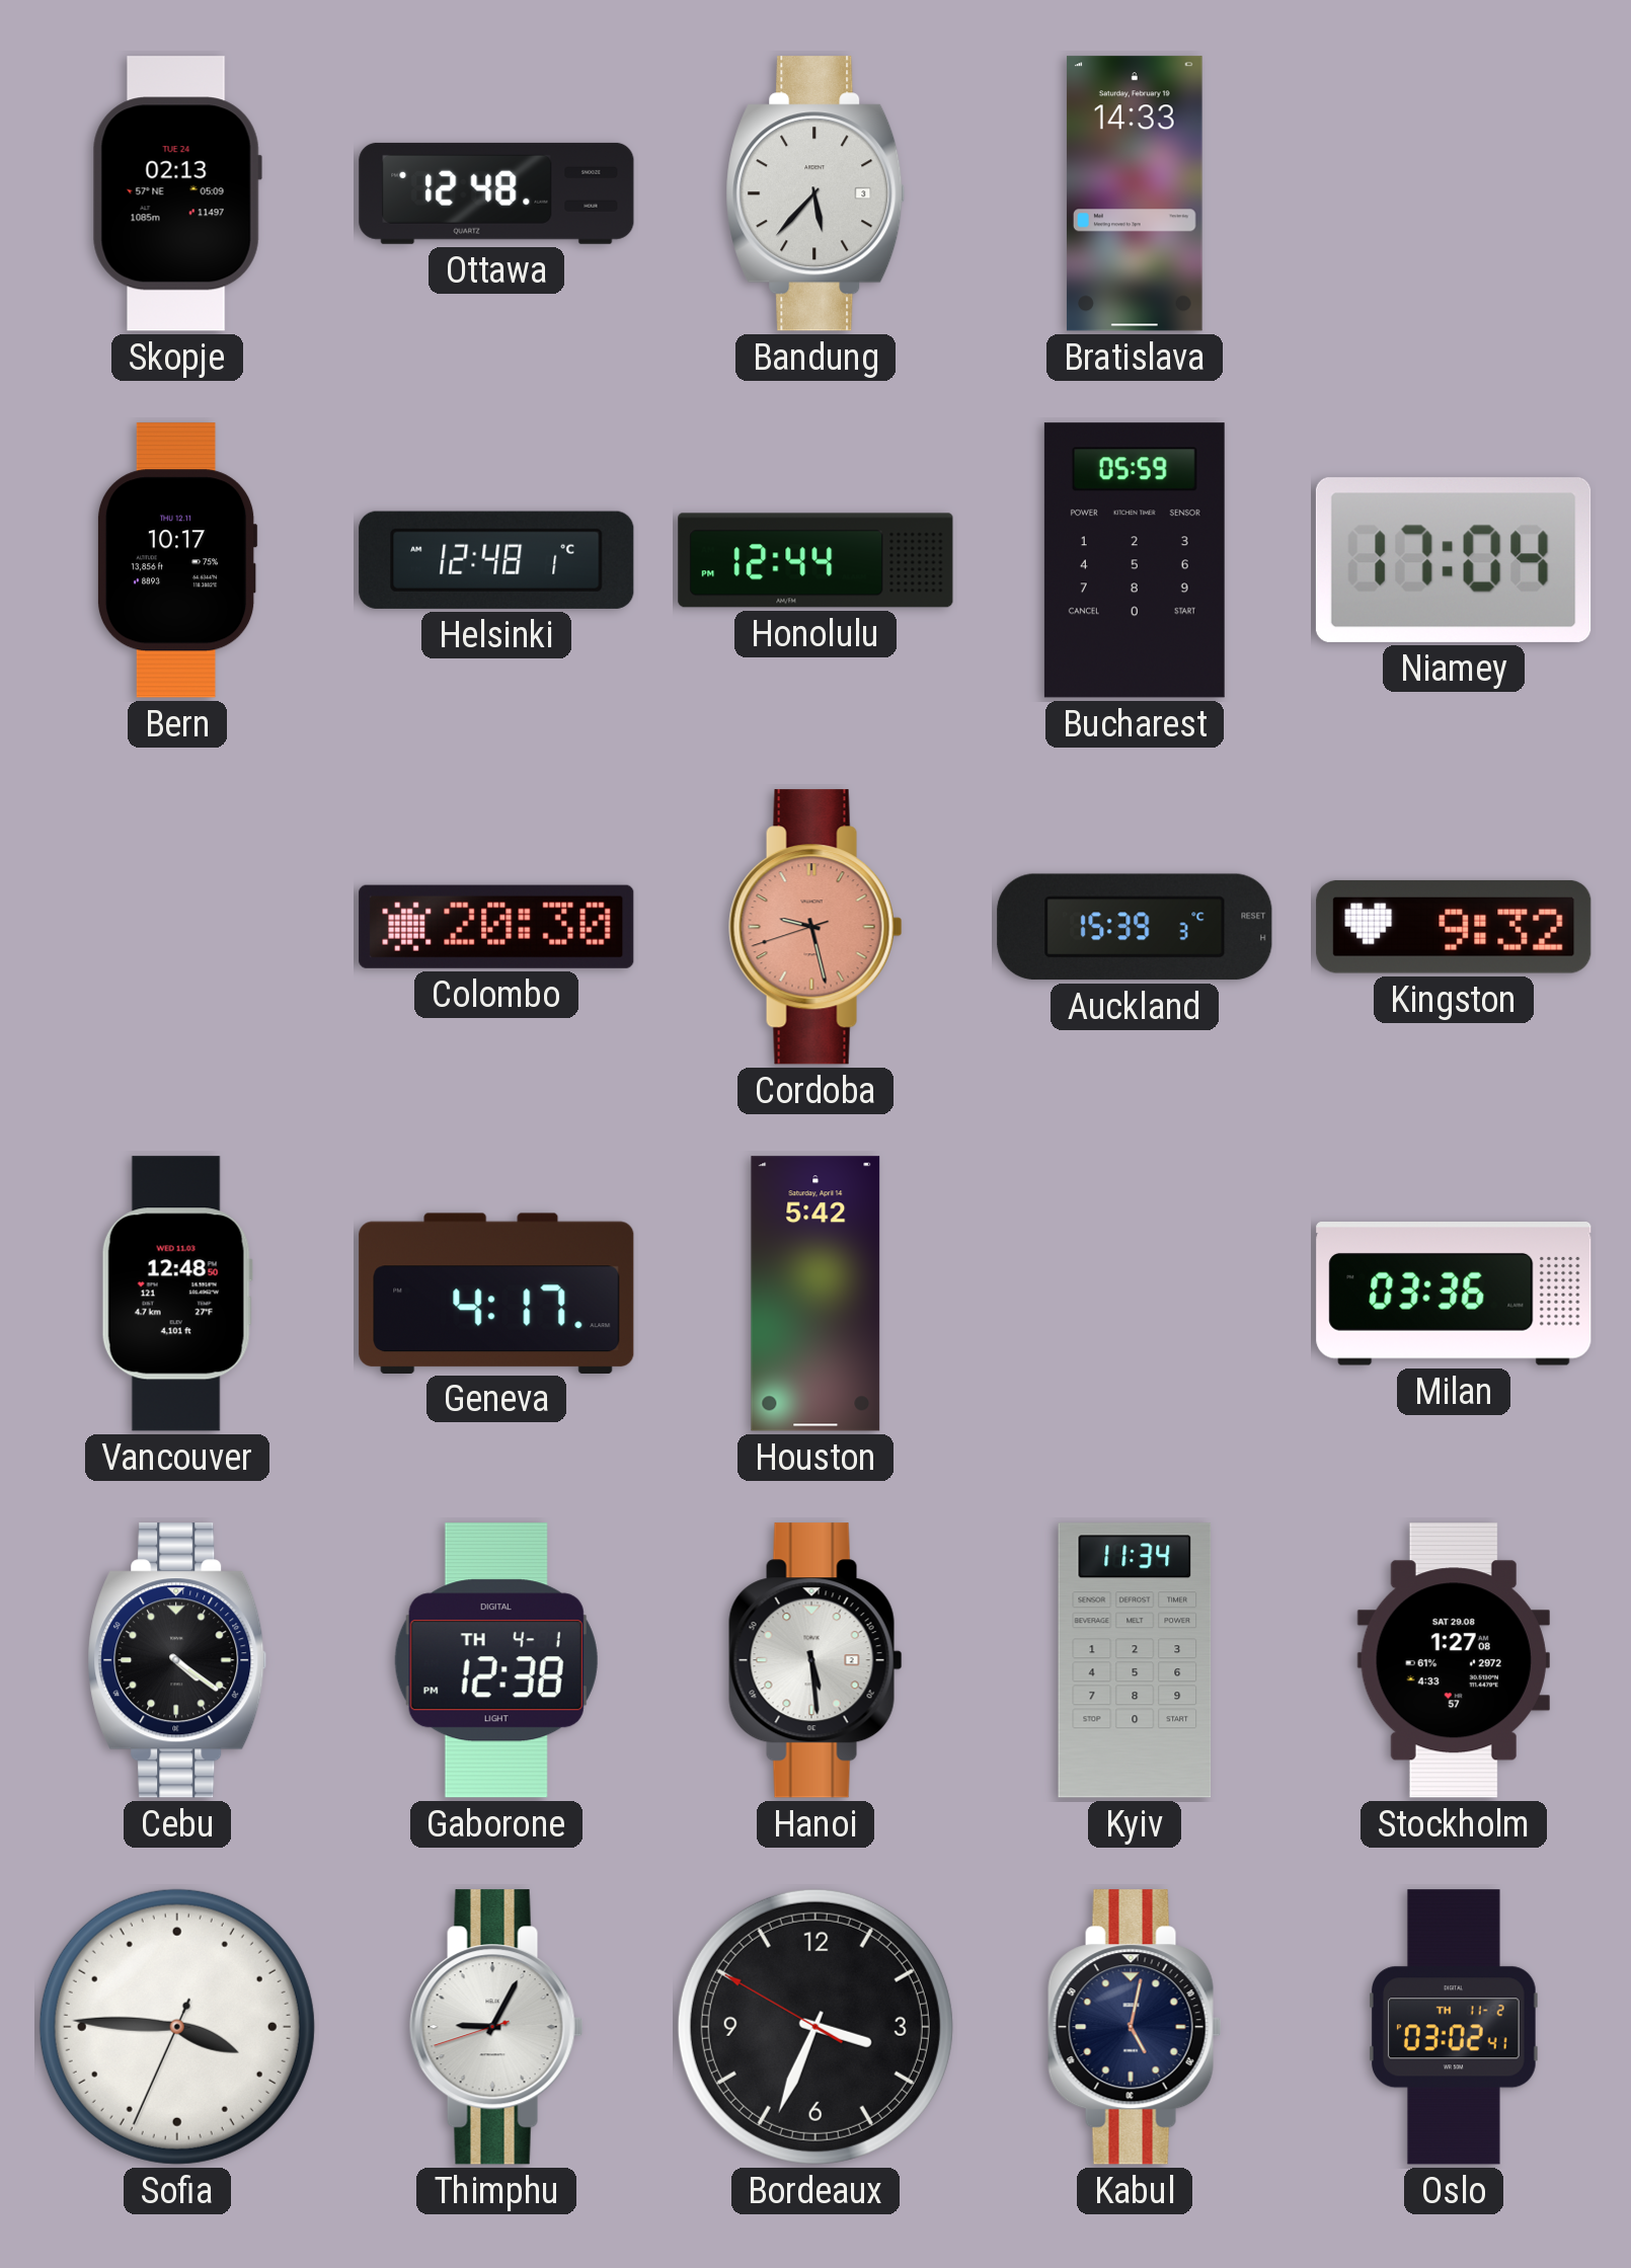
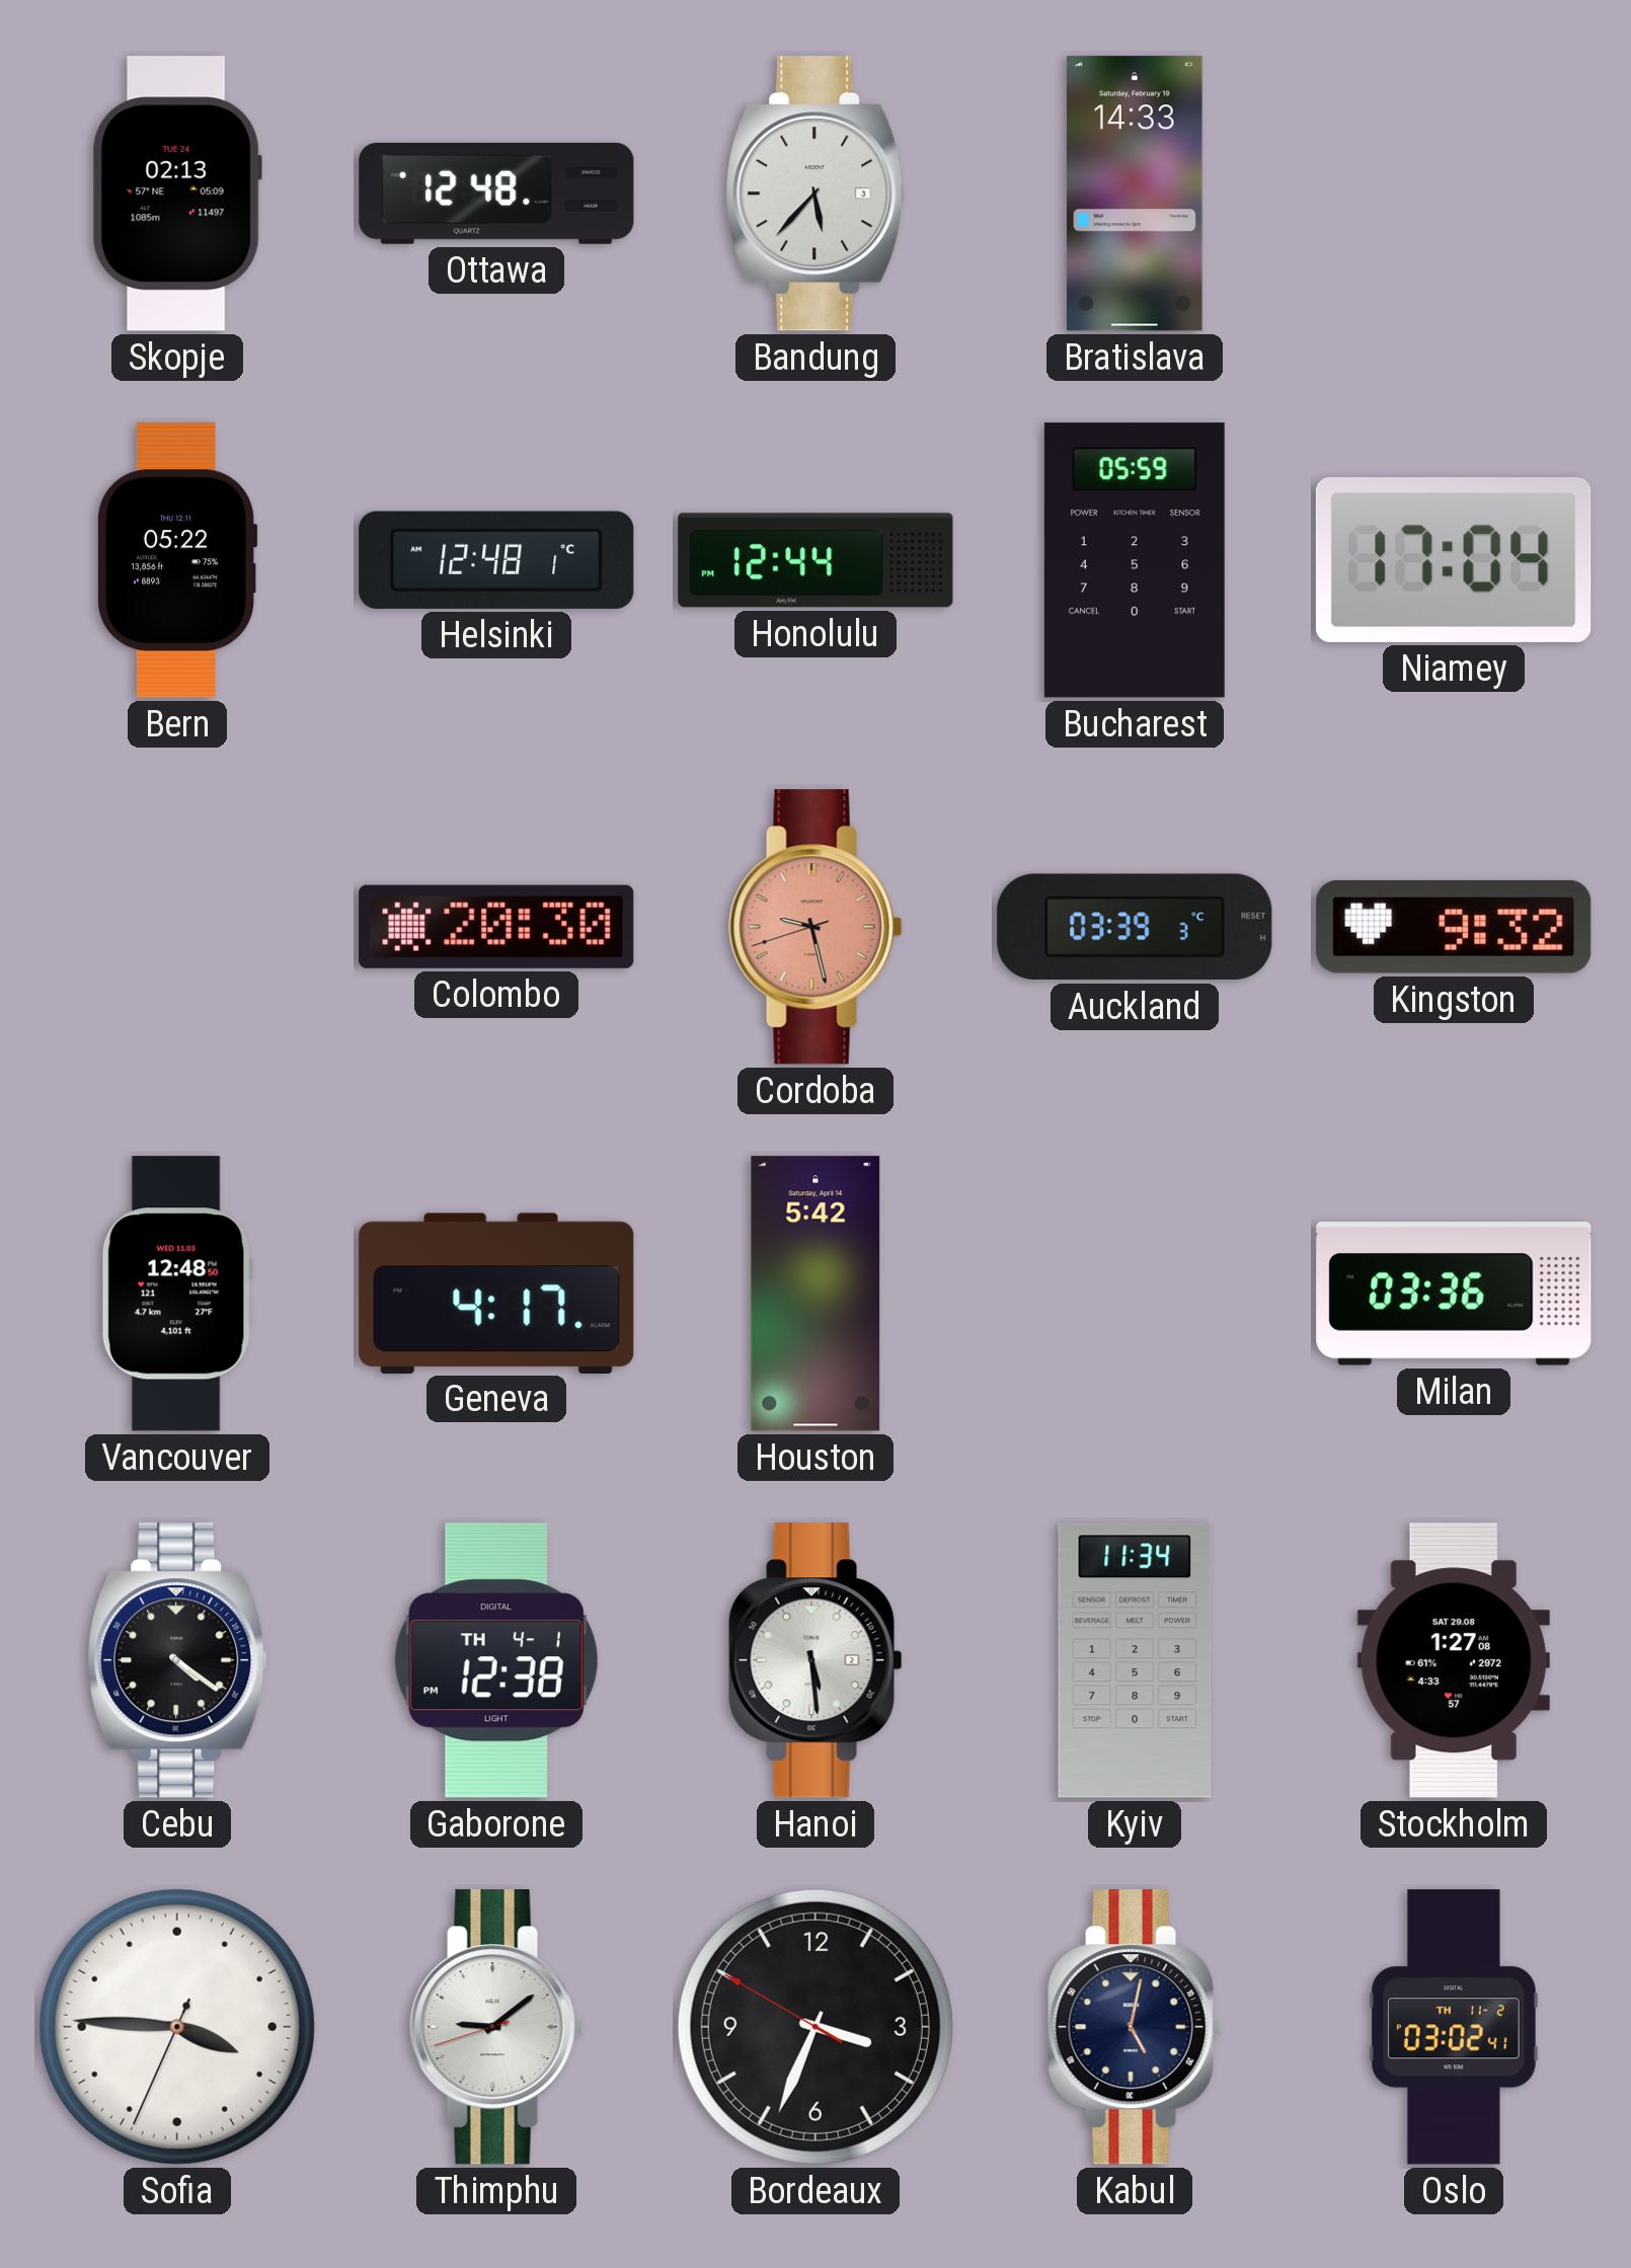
Bern: 10:17 -> 05:22 (177, 560)
Auckland: 15:39 -> 03:39 (1135, 927)
Thimphu: 9:04 -> 9:08 (496, 2027)
